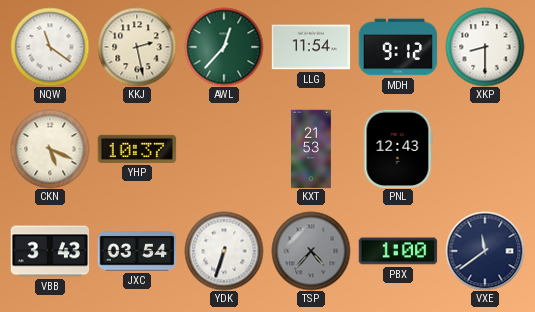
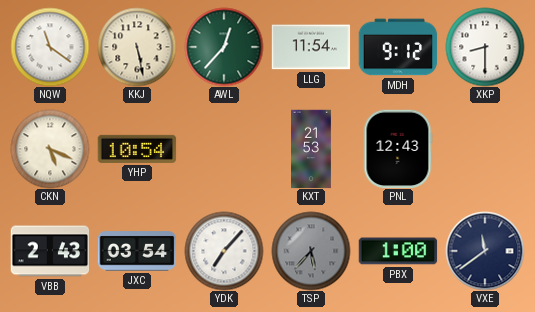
KKJ: 2:28 -> 5:28 (137, 47)
YHP: 10:37 -> 10:54 (137, 149)
VBB: 3:43 -> 2:43 (50, 251)
YDK: 6:33 -> 7:07 (224, 251)
TSP: 4:37 -> 5:37 (311, 251)
